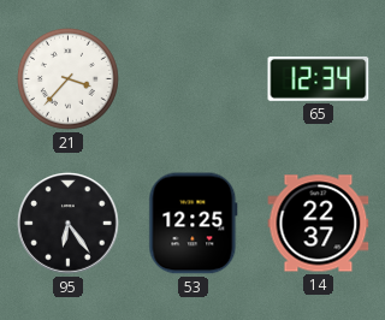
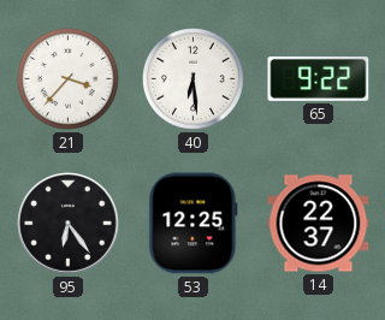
40: none -> 6:29 (192, 78)
65: 12:34 -> 9:22 (319, 78)
